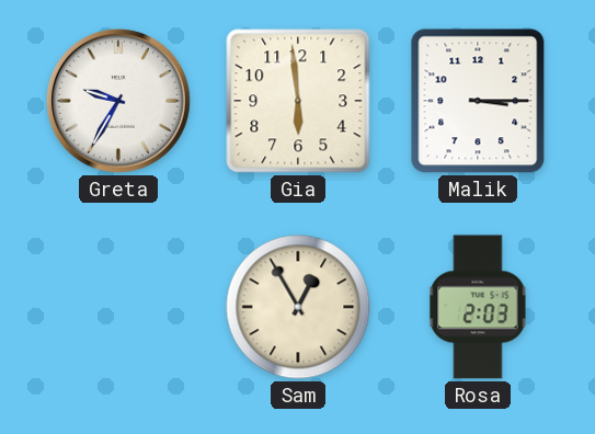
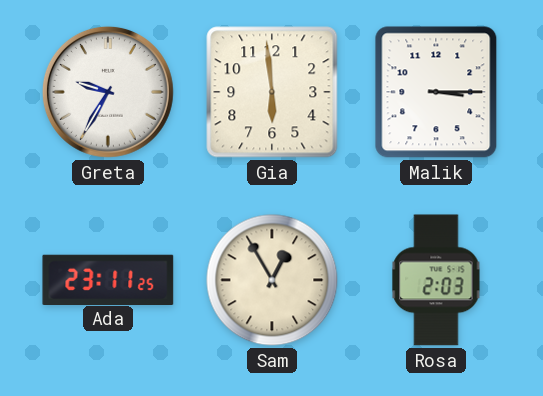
Ada: none -> 23:11 (108, 279)
